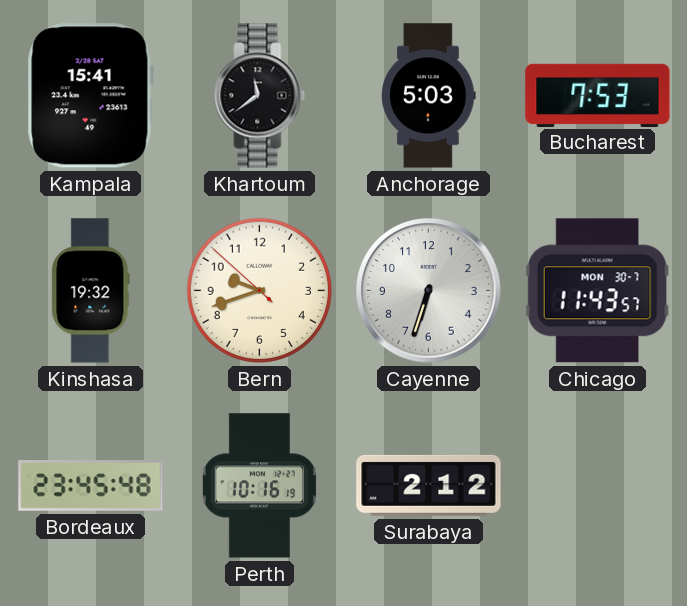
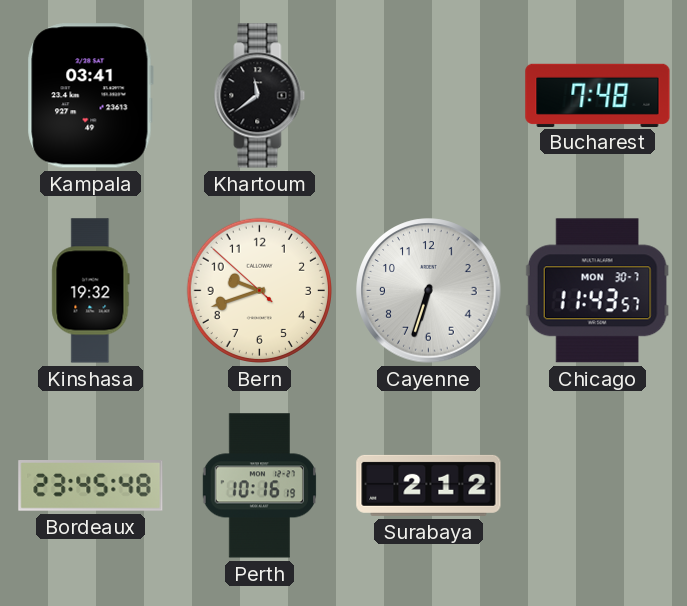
Kampala: 15:41 -> 03:41 (90, 96)
Anchorage: 5:03 -> none (429, 96)
Bucharest: 7:53 -> 7:48 (598, 95)
